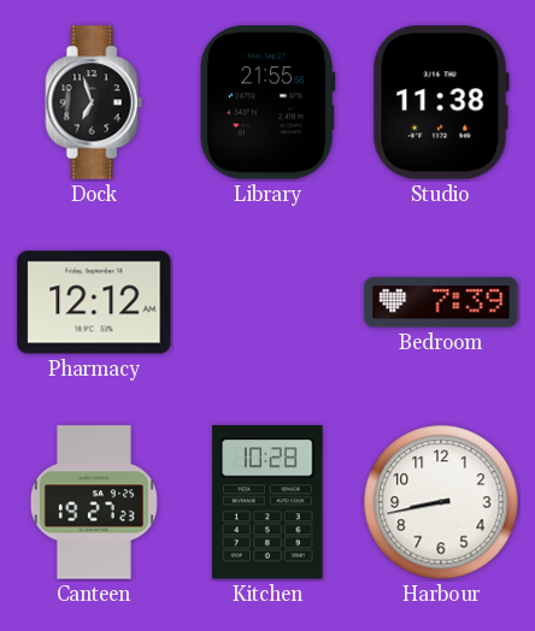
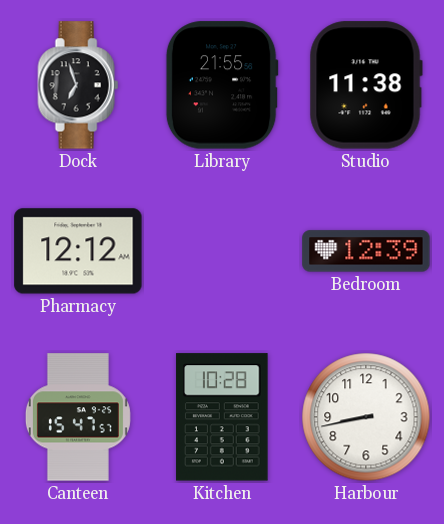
Bedroom: 7:39 -> 12:39 (366, 251)
Canteen: 19:27 -> 15:47 (78, 417)
